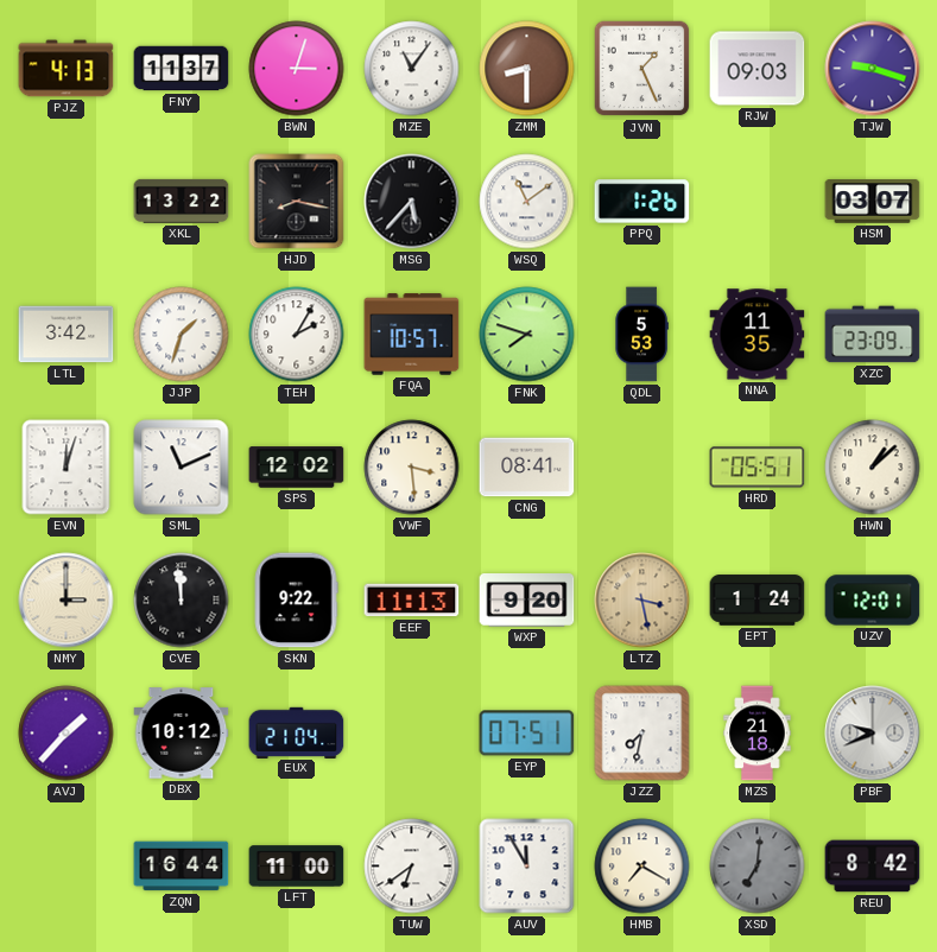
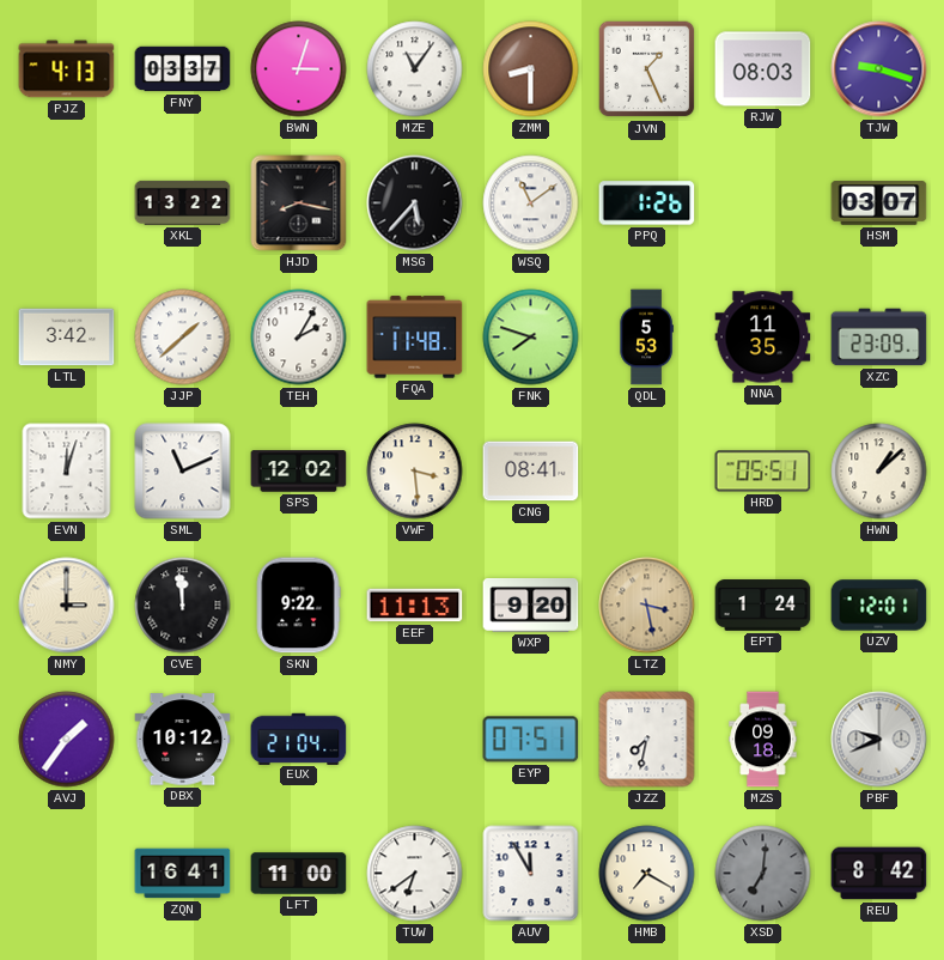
FNY: 11:37 -> 03:37 (183, 69)
RJW: 09:03 -> 08:03 (763, 69)
JJP: 1:33 -> 1:38 (183, 338)
FQA: 10:57 -> 11:48 (415, 338)
AVJ: 1:37 -> 1:36 (67, 740)
MZS: 21:18 -> 09:18 (763, 740)
ZQN: 16:44 -> 16:41 (183, 874)
